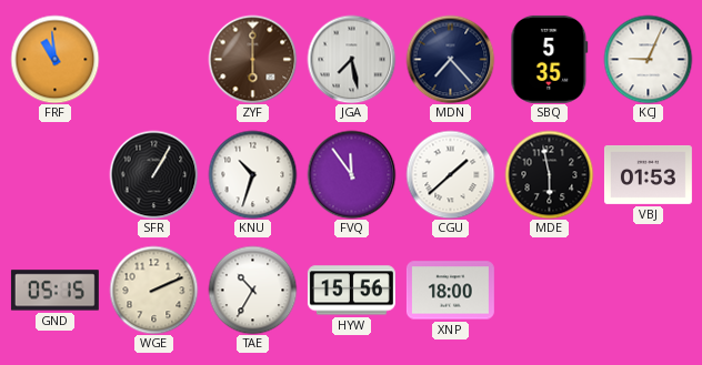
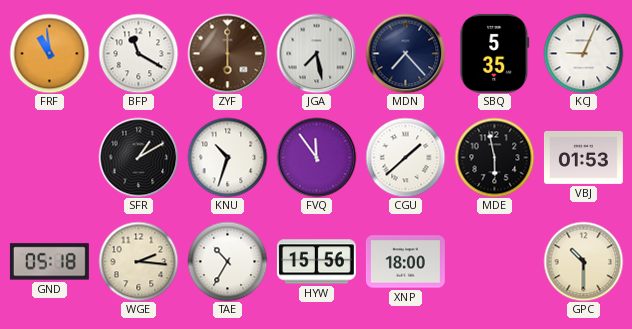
BFP: none -> 11:20 (138, 53)
SFR: 1:05 -> 1:10 (138, 157)
GND: 05:15 -> 05:18 (49, 262)
WGE: 2:11 -> 2:16 (138, 261)
GPC: none -> 10:30 (583, 261)
